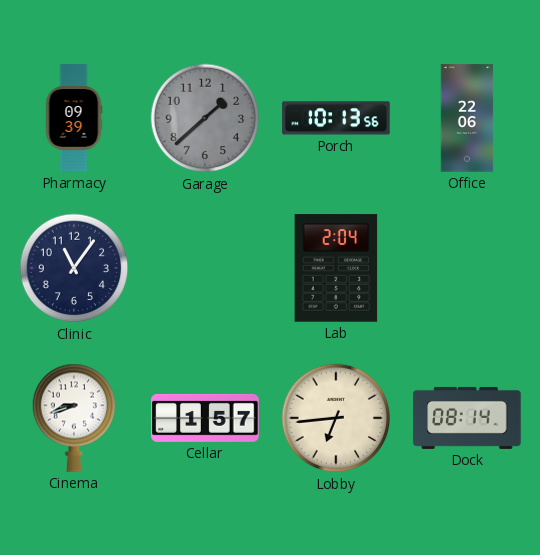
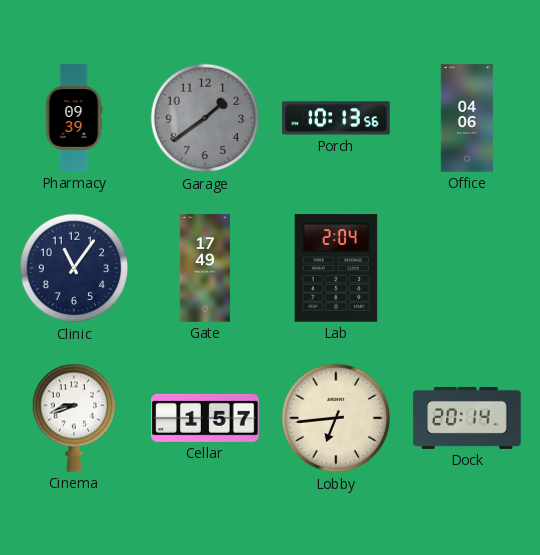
Garage: 1:38 -> 1:39 (205, 118)
Office: 22:06 -> 04:06 (467, 118)
Gate: none -> 17:49 (205, 268)
Dock: 08:14 -> 20:14 (467, 418)
